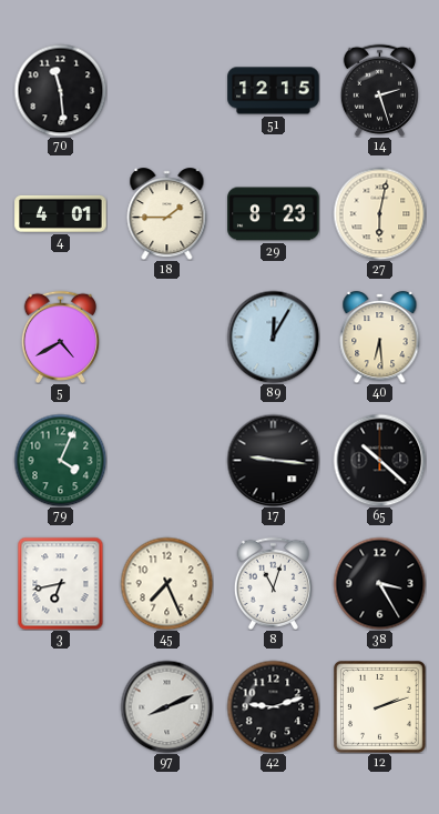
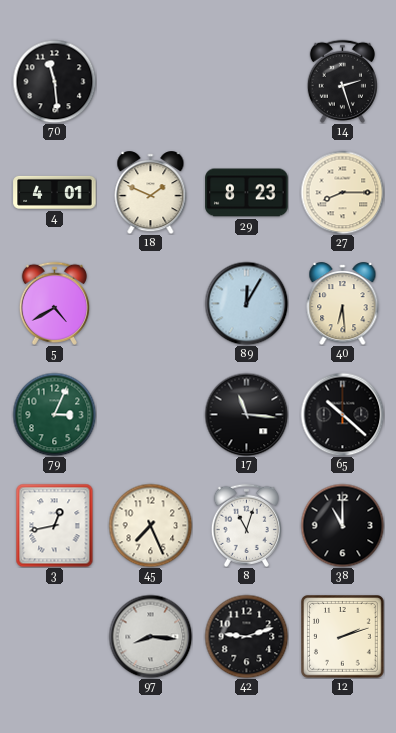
51: 12:15 -> none (274, 91)
18: 1:45 -> 1:49 (151, 193)
27: 6:02 -> 8:15 (342, 192)
79: 4:04 -> 3:04 (54, 414)
17: 9:16 -> 11:16 (246, 414)
3: 6:43 -> 12:43 (55, 525)
38: 3:25 -> 11:00 (342, 525)
97: 8:11 -> 8:16 (150, 636)
